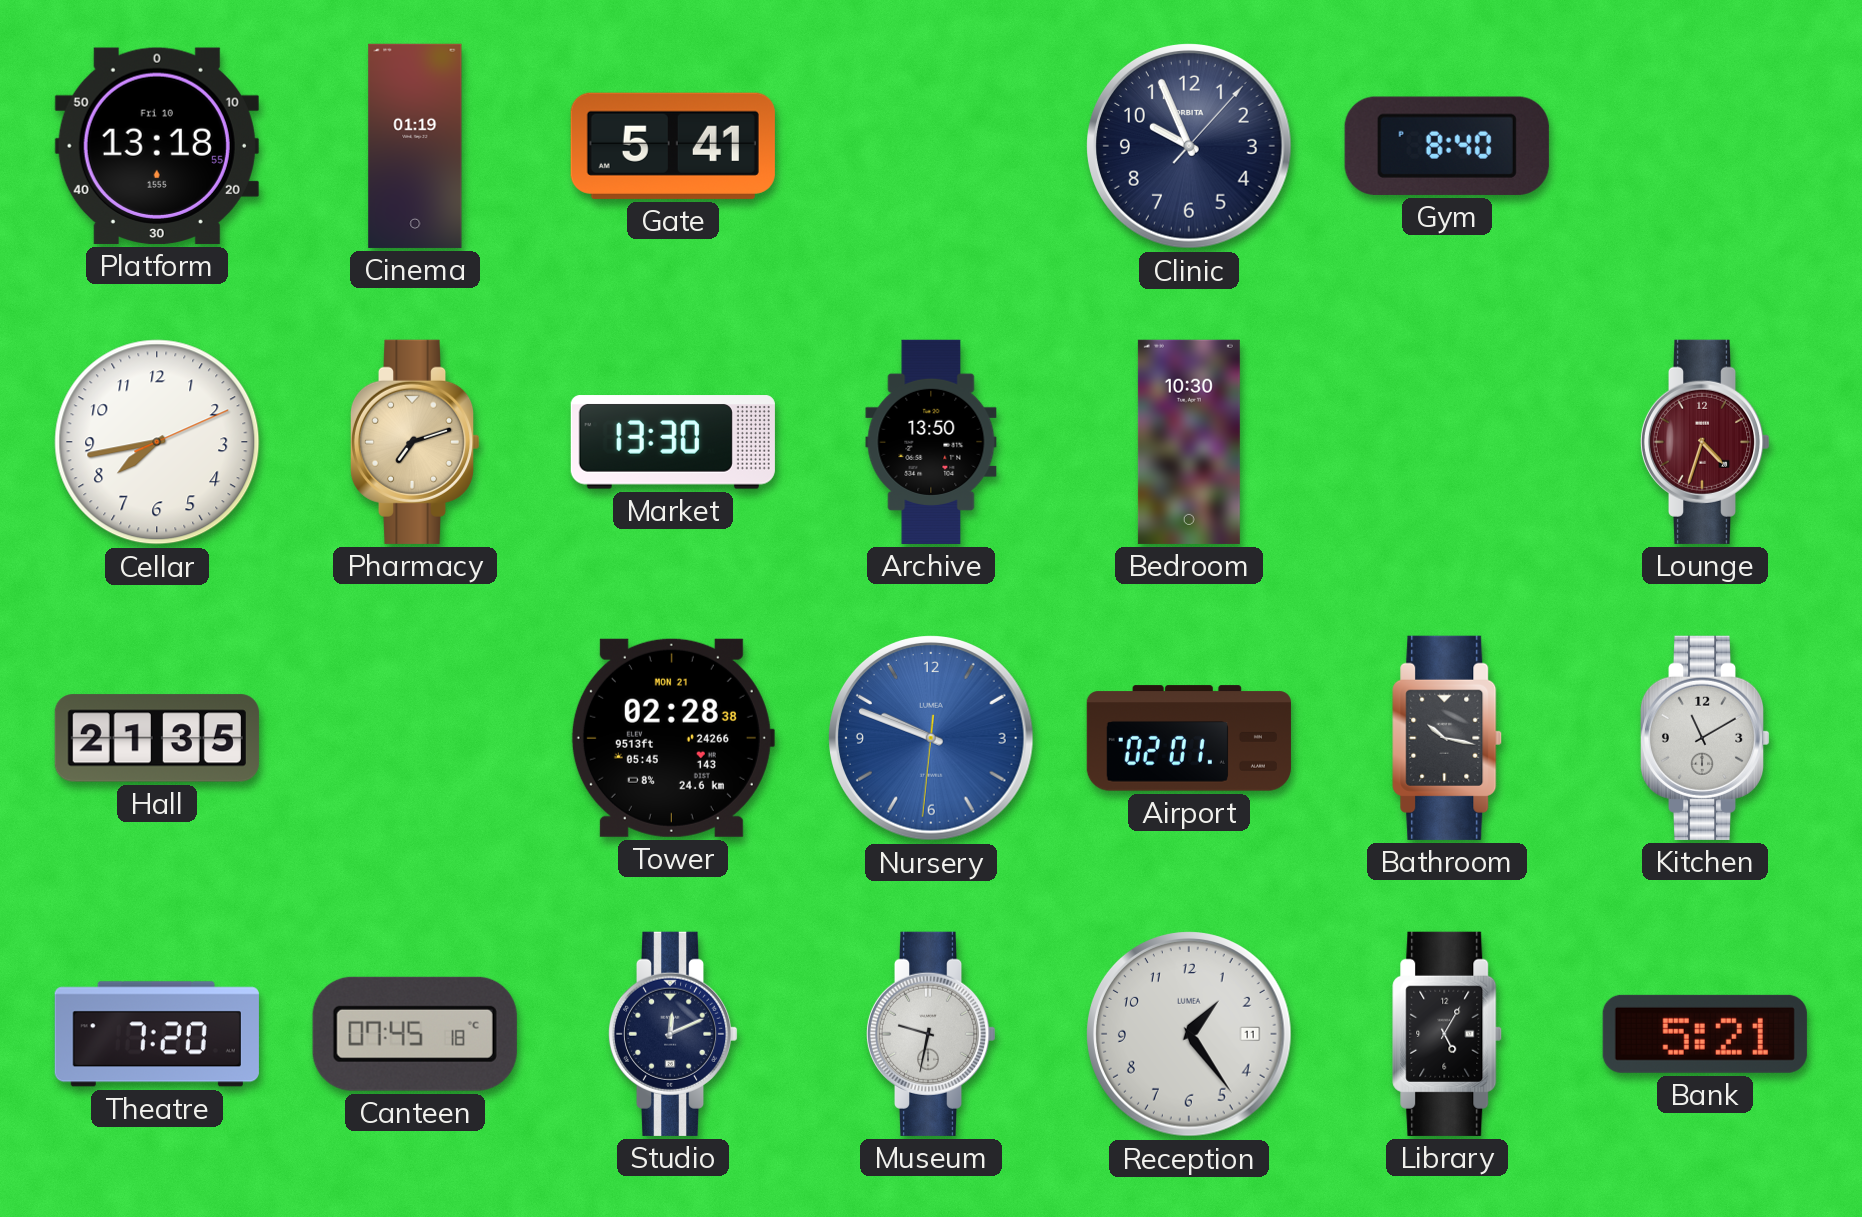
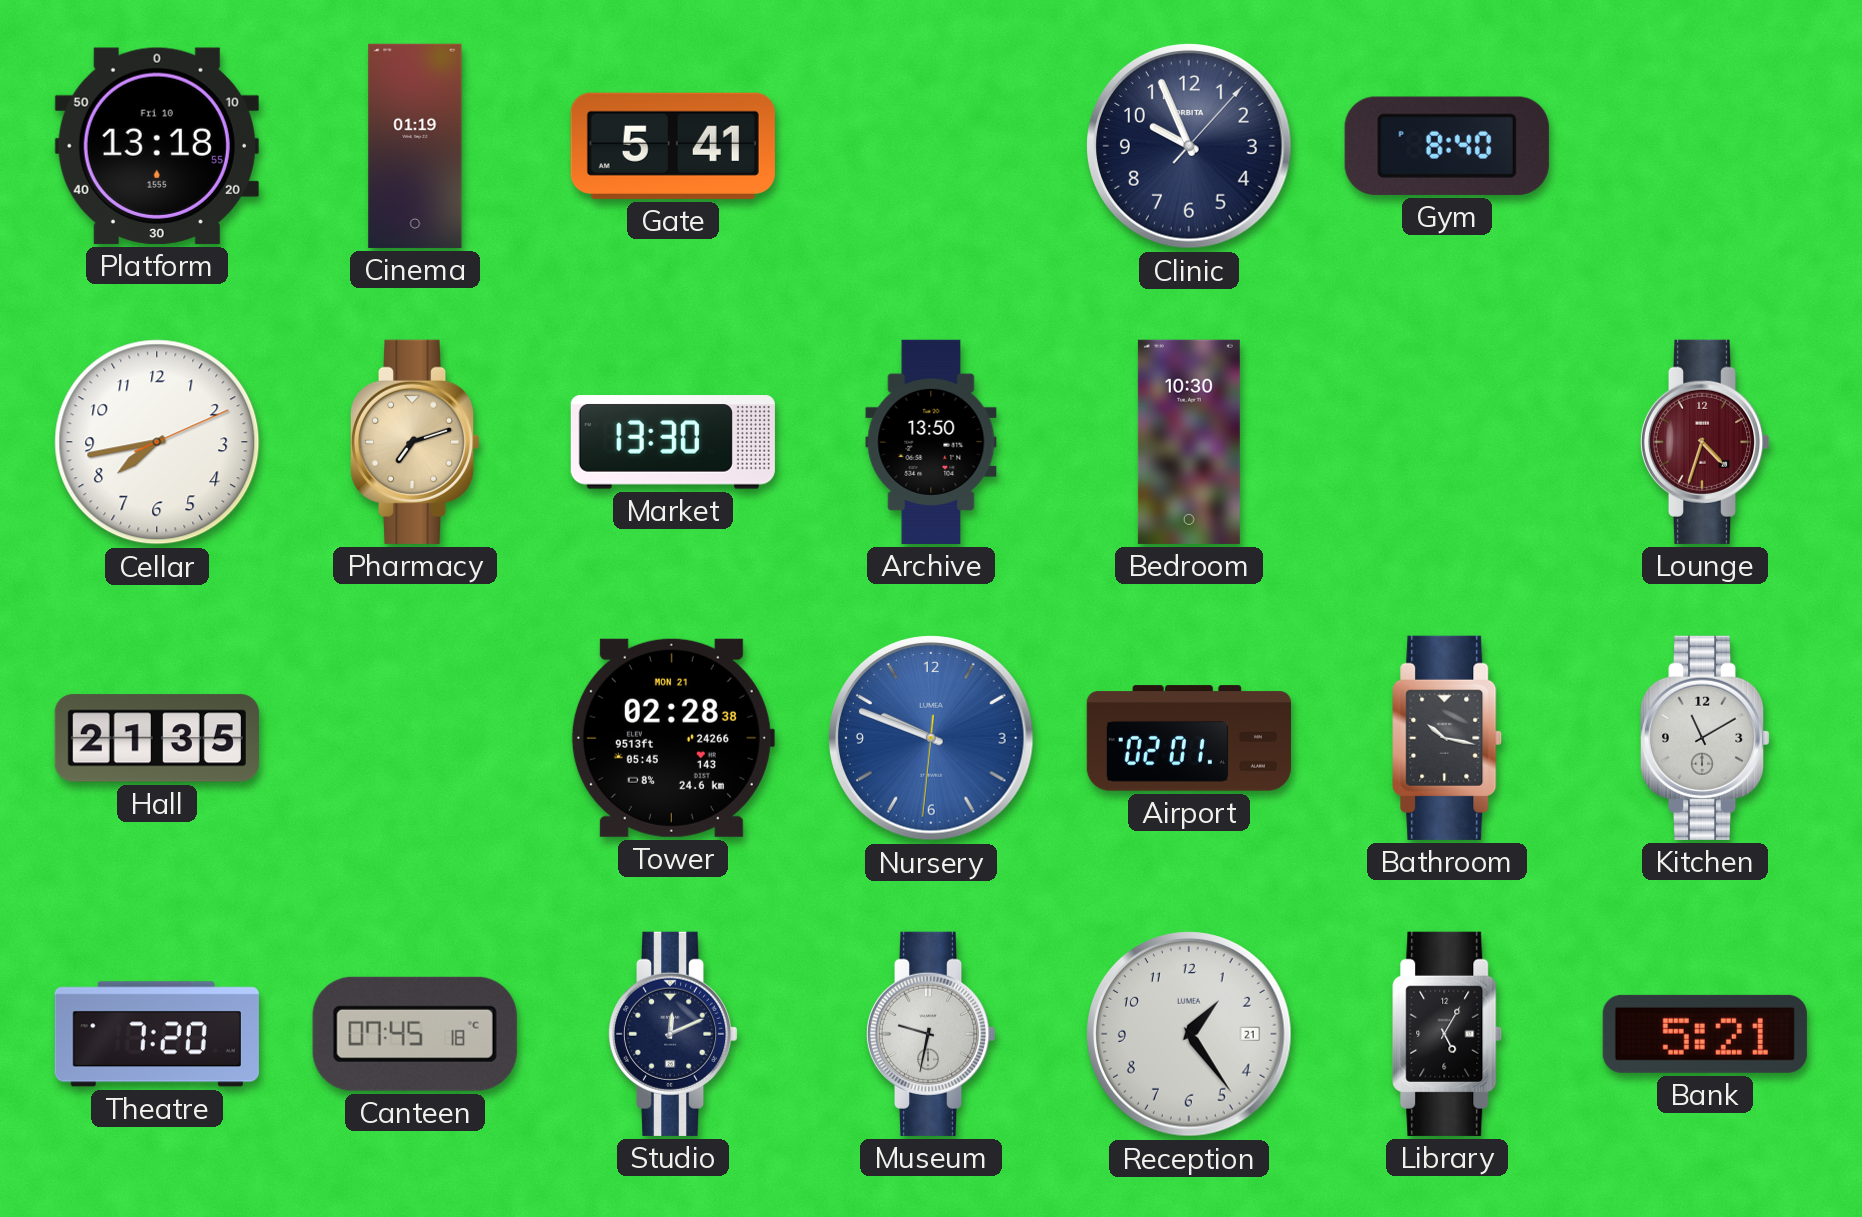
Reception date: 11 -> 21 (1190, 1035)
